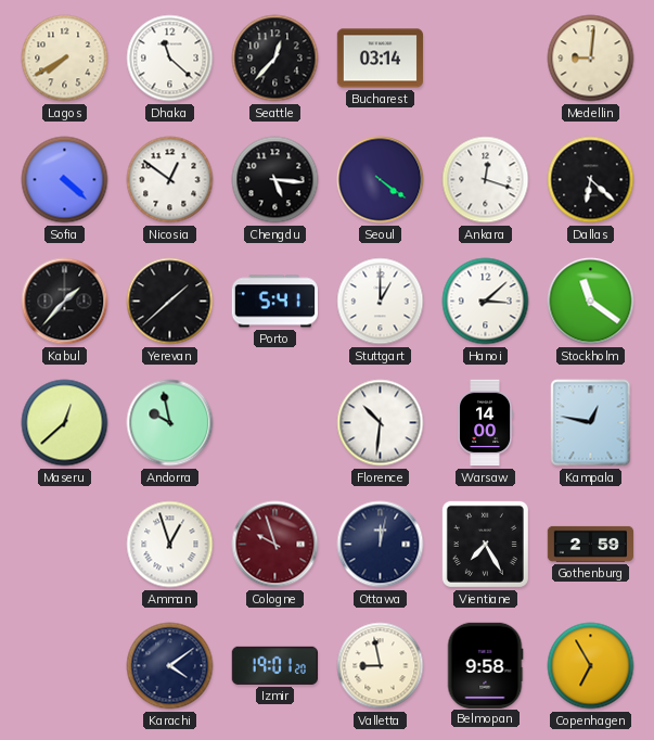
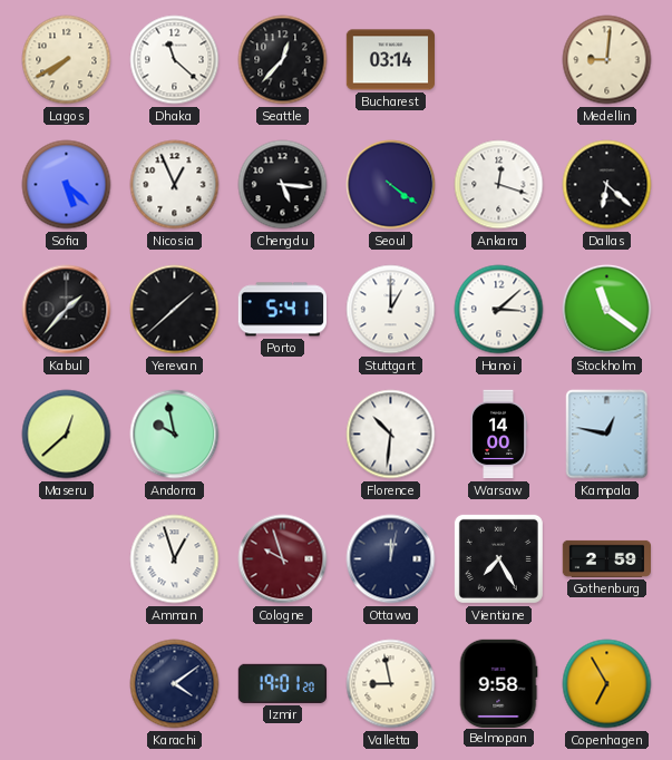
Sofia: 4:22 -> 5:22 (67, 185)
Nicosia: 12:51 -> 12:56 (175, 185)
